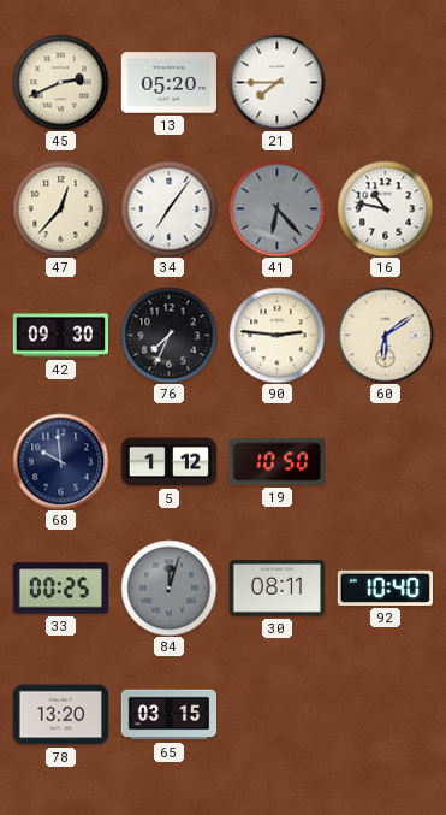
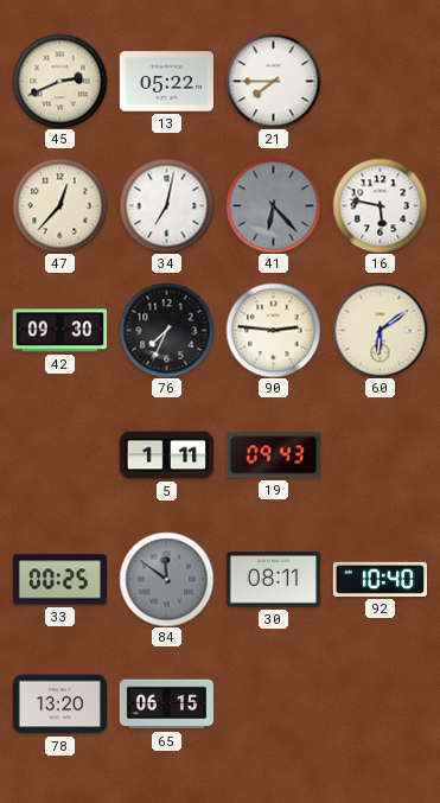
13: 05:20 -> 05:22 (166, 82)
34: 7:06 -> 7:02 (166, 205)
16: 10:47 -> 5:47 (380, 205)
68: 9:59 -> none (60, 461)
5: 1:12 -> 1:11 (166, 455)
19: 10:50 -> 09:43 (273, 455)
84: 12:03 -> 11:51 (166, 579)
65: 03:15 -> 06:15 (166, 705)
